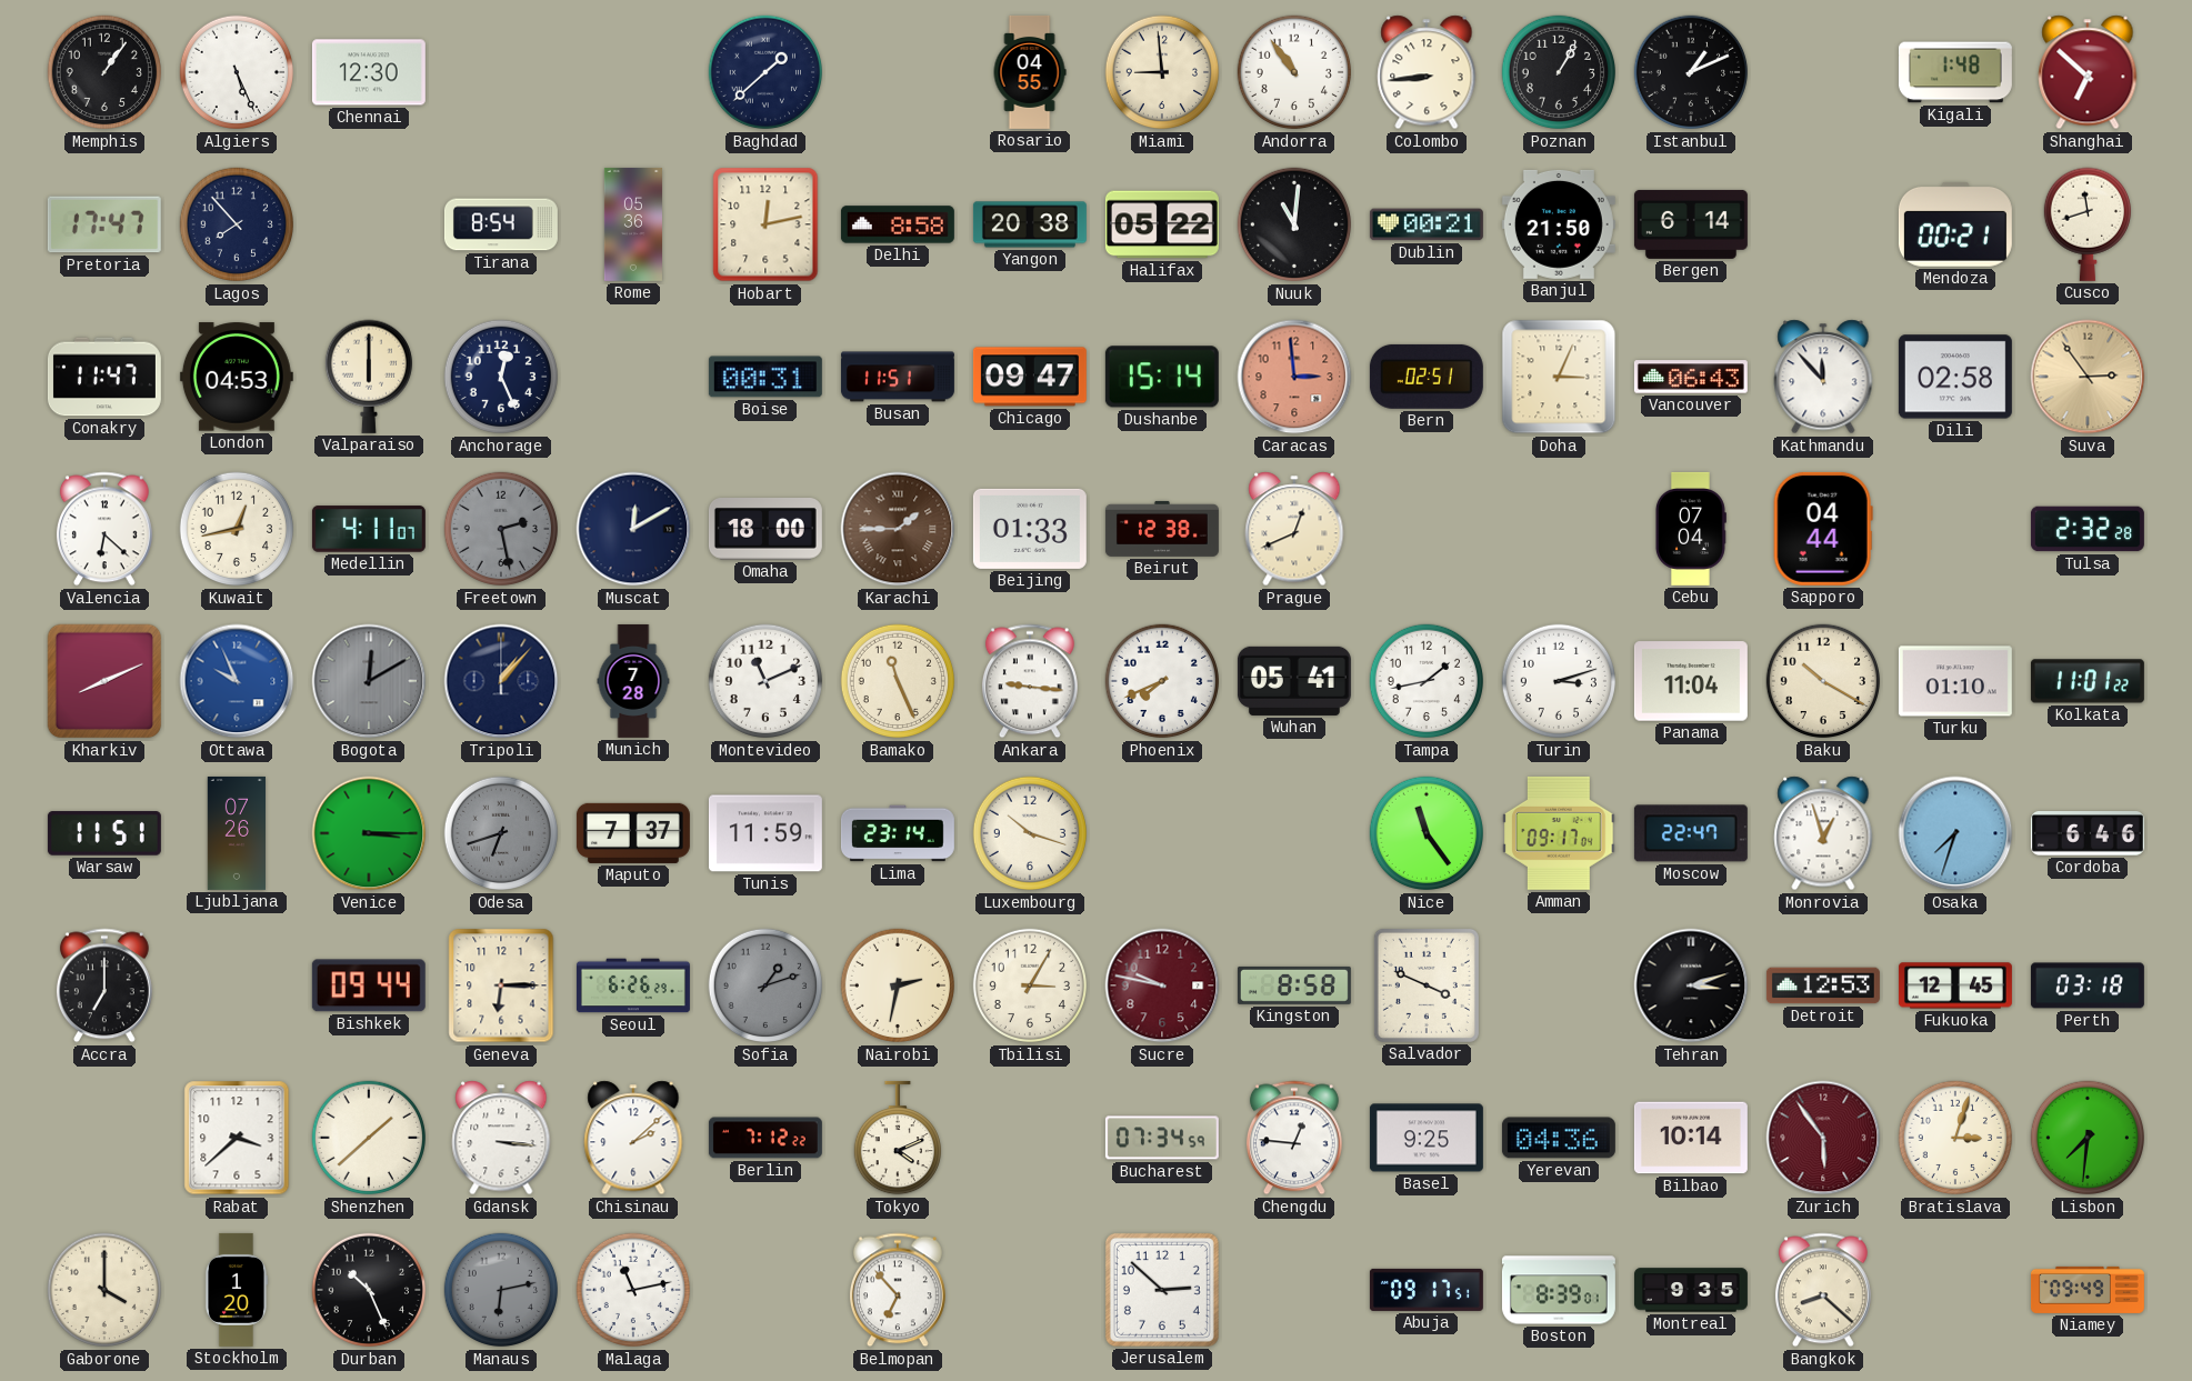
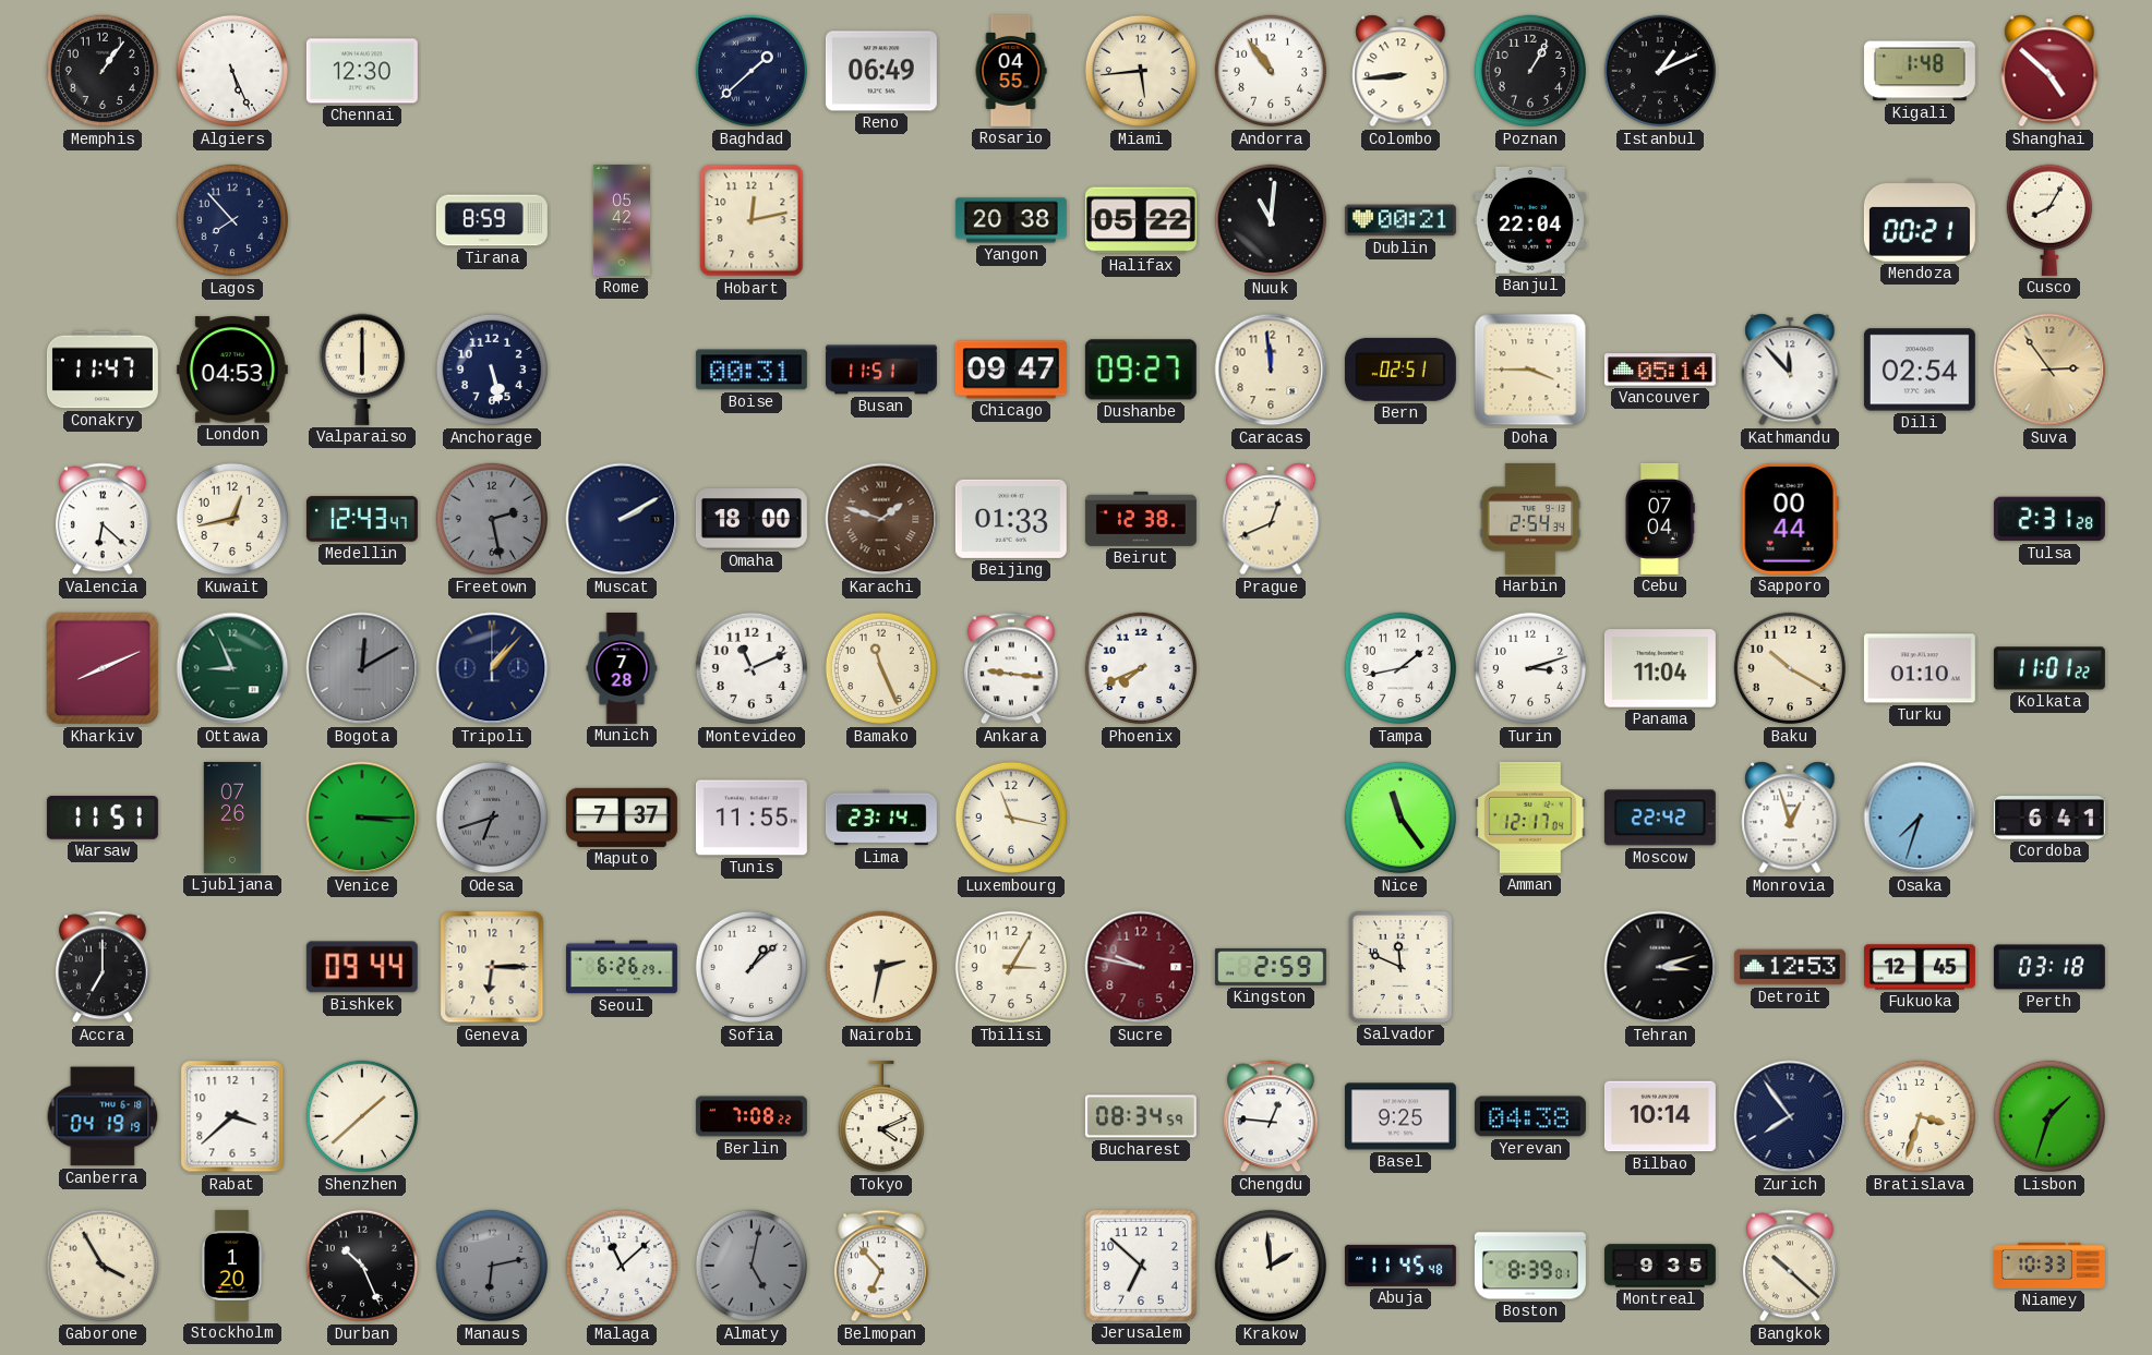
Reno: none -> 06:49 (881, 71)
Miami: 8:59 -> 5:44 (1141, 71)
Shanghai: 6:52 -> 4:52 (2049, 71)
Pretoria: 17:47 -> none (104, 224)
Tirana: 8:54 -> 8:59 (492, 220)
Rome: 05:36 -> 05:42 (622, 220)
Delhi: 8:58 -> none (898, 224)
Banjul: 21:50 -> 22:04 (1530, 220)
Bergen: 6:14 -> none (1691, 224)
Cusco: 11:42 -> 8:05 (2048, 220)
Anchorage: 12:26 -> 5:28 (492, 370)
Dushanbe: 15:14 -> 09:27 (1141, 370)
Caracas: 2:59 -> 11:59 (1271, 370)
Caracas dial: salmon -> cream (1271, 370)
Doha: 3:04 -> 3:45 (1530, 370)
Vancouver: 06:43 -> 05:14 (1660, 370)
Dili: 02:58 -> 02:54 (1920, 370)
Medellin: 4:11 -> 12:43 (362, 519)
Muscat: 12:10 -> 2:10 (622, 519)
Karachi: 1:45 -> 1:48 (881, 519)
Harbin: none -> 2:54 (1530, 519)
Sapporo: 04:44 -> 00:44 (1790, 519)
Tulsa: 2:32 -> 2:31 (2049, 519)
Ottawa: 9:56 -> 8:56 (232, 668)
Ottawa dial: blue -> green (232, 668)
Wuhan: 05:41 -> none (1294, 681)
Tunis: 11:59 -> 11:55 (752, 818)
Luxembourg: 10:18 -> 11:17 (1011, 818)
Amman: 09:17 -> 12:17 (1530, 818)
Moscow: 22:47 -> 22:42 (1660, 818)
Cordoba: 6:46 -> 6:41 (2049, 819)
Sofia: 1:12 -> 1:08 (752, 967)
Sofia dial: grey -> white (752, 967)
Kingston: 8:58 -> 2:59 (1271, 967)
Salvador: 3:49 -> 11:49 (1400, 967)
Canberra: none -> 04:19 (103, 1116)
Gdansk: 3:16 -> none (501, 1138)
Chisinau: 2:08 -> none (633, 1138)
Berlin: 7:12 -> 7:08 (752, 1116)
Bucharest: 07:34 -> 08:34 (1141, 1116)
Yerevan: 04:36 -> 04:38 (1530, 1116)
Zurich: 5:54 -> 7:54 (1790, 1116)
Zurich dial: burgundy -> navy (1790, 1116)
Bratislava: 3:03 -> 3:33 (1920, 1116)
Lisbon: 7:31 -> 1:33 (2049, 1116)
Gaborone: 4:00 -> 3:55 (103, 1266)
Malaga: 11:13 -> 11:08 (622, 1266)
Almaty: none -> 5:02 (752, 1266)
Jerusalem: 2:52 -> 6:52 (1141, 1266)
Krakow: none -> 1:59 (1271, 1266)
Abuja: 09:17 -> 11:45 (1400, 1266)
Bangkok: 8:22 -> 10:22 (1790, 1266)
Niamey: 09:49 -> 10:33 (2049, 1266)
